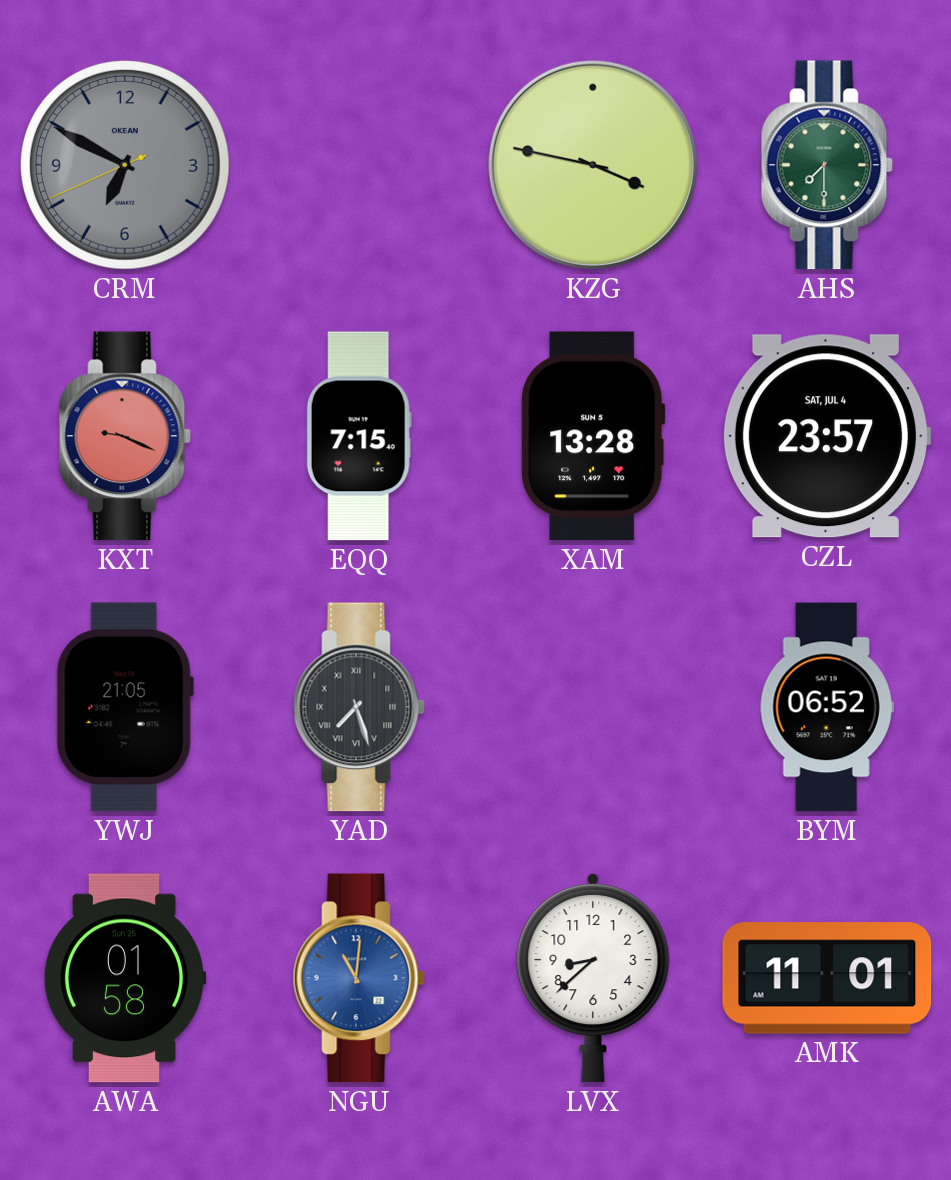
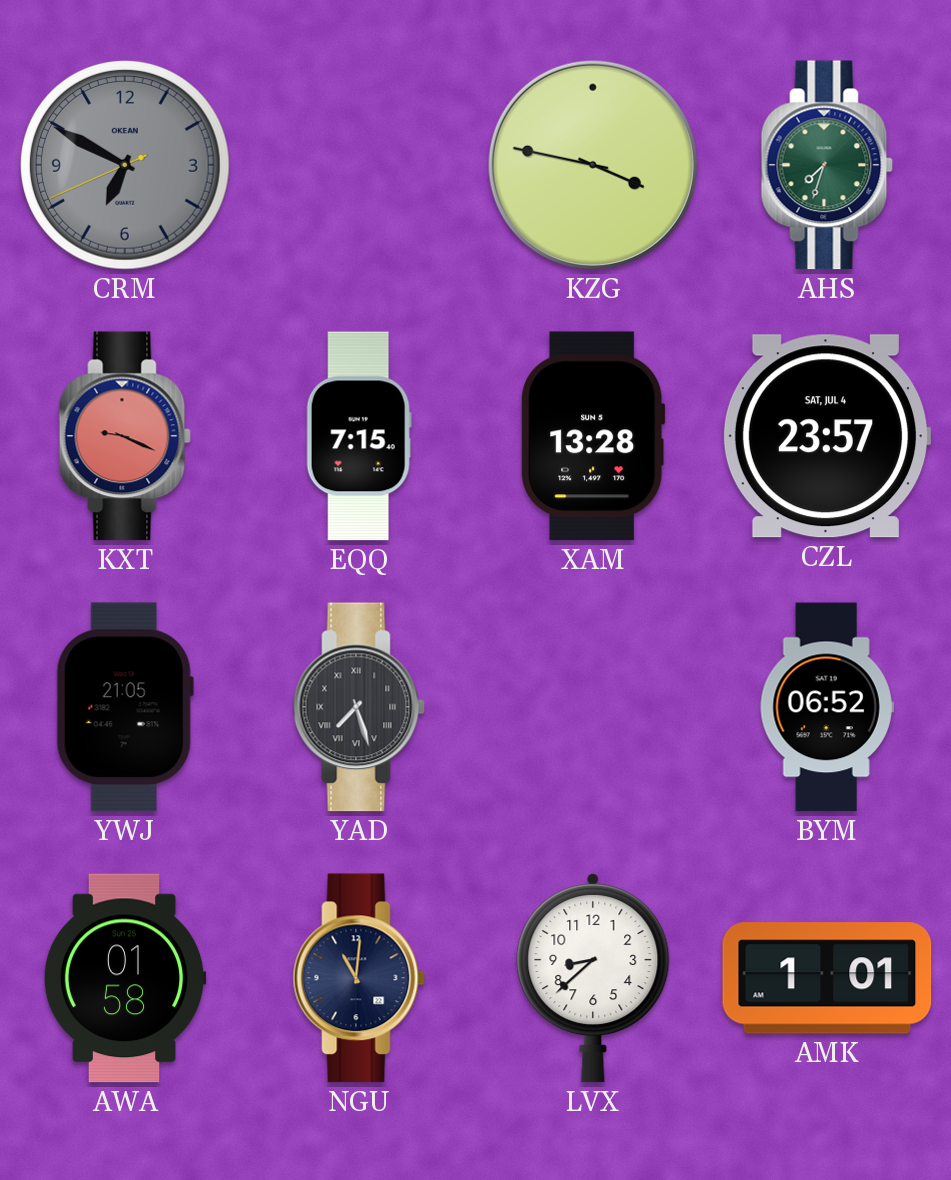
AHS: 7:30 -> 7:33 (827, 165)
NGU dial: blue -> navy (359, 978)
AMK: 11:01 -> 1:01 (827, 978)
